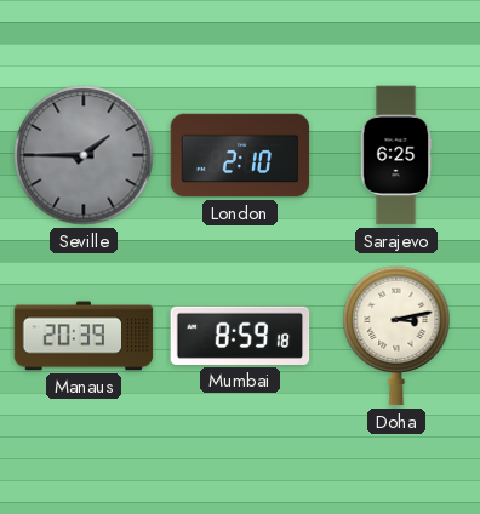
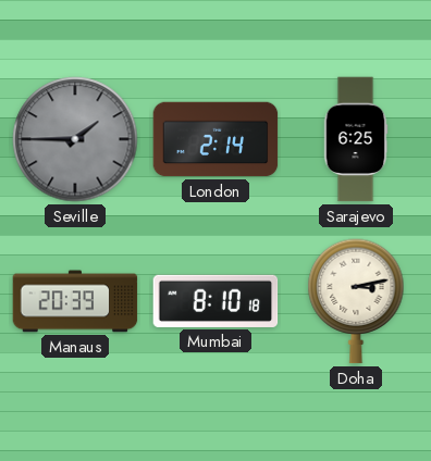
London: 2:10 -> 2:14 (215, 139)
Mumbai: 8:59 -> 8:10 (215, 301)
